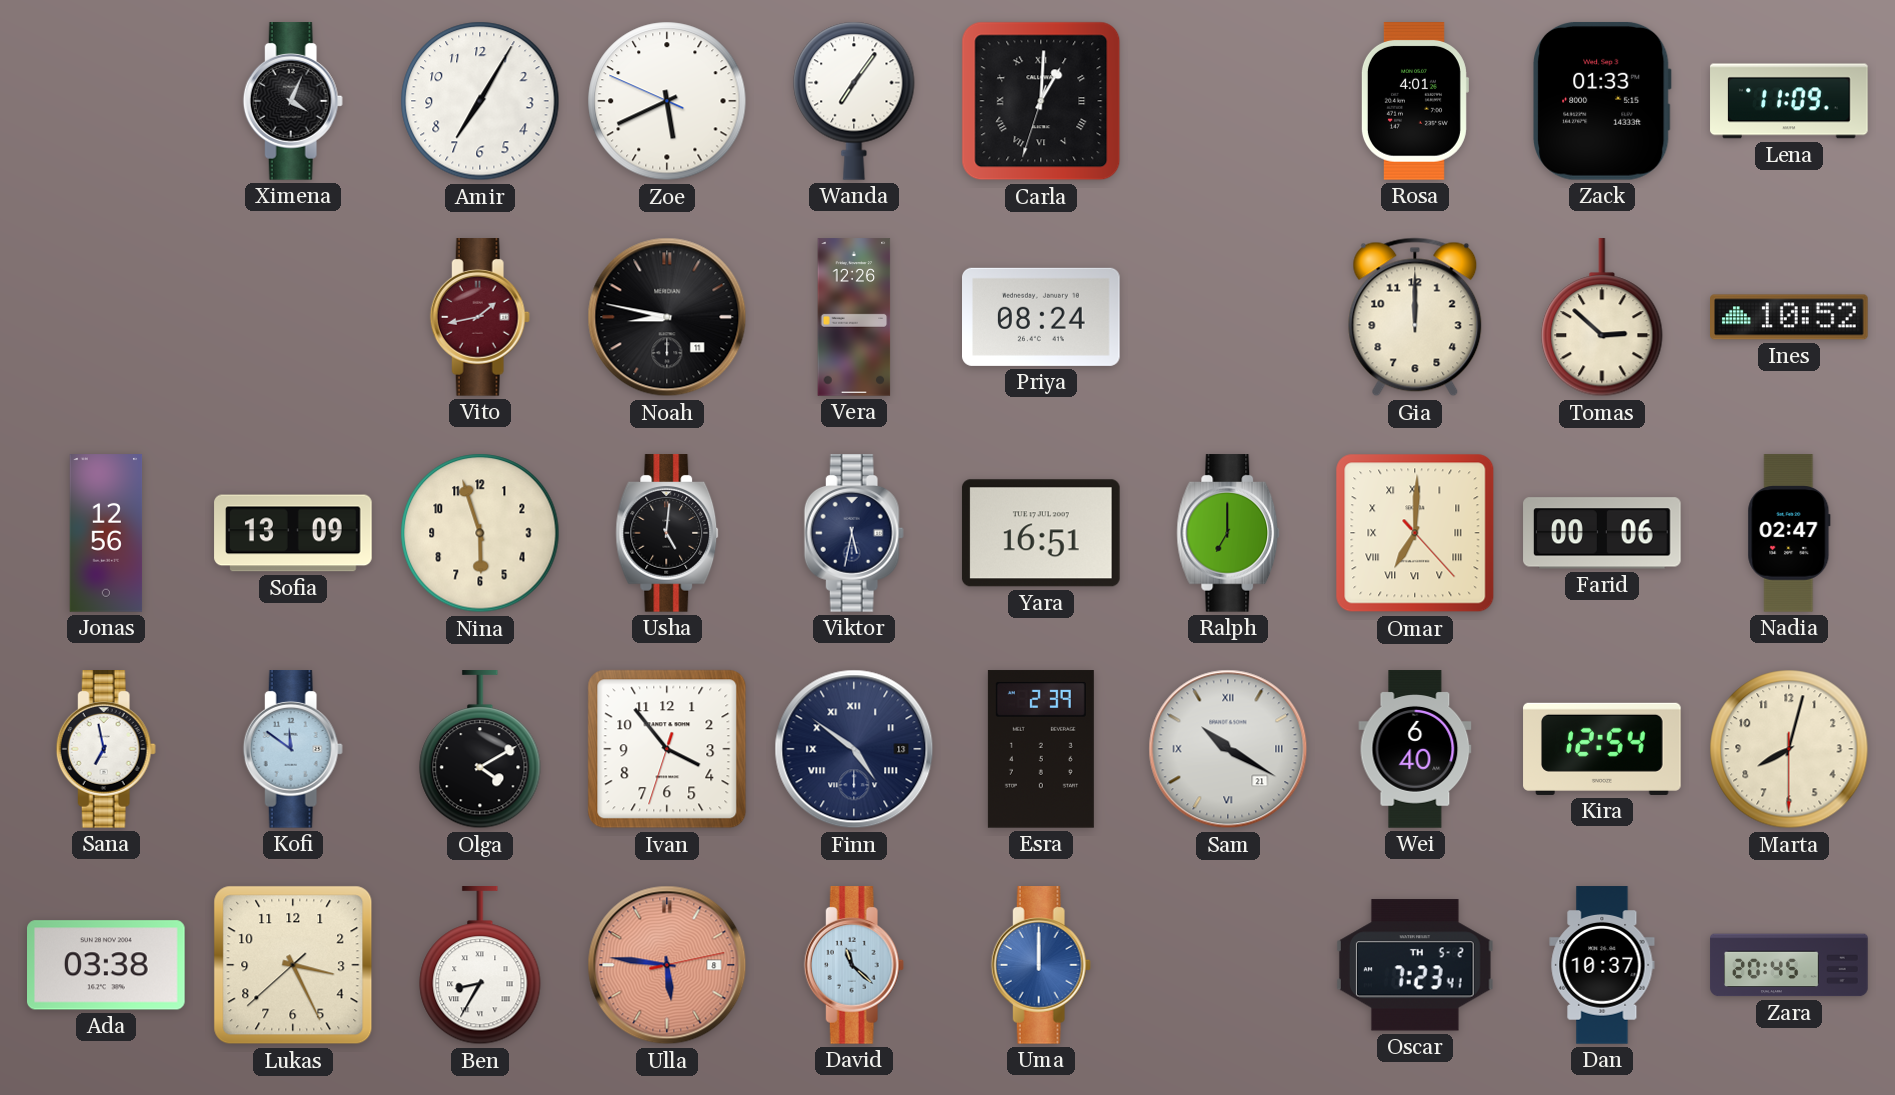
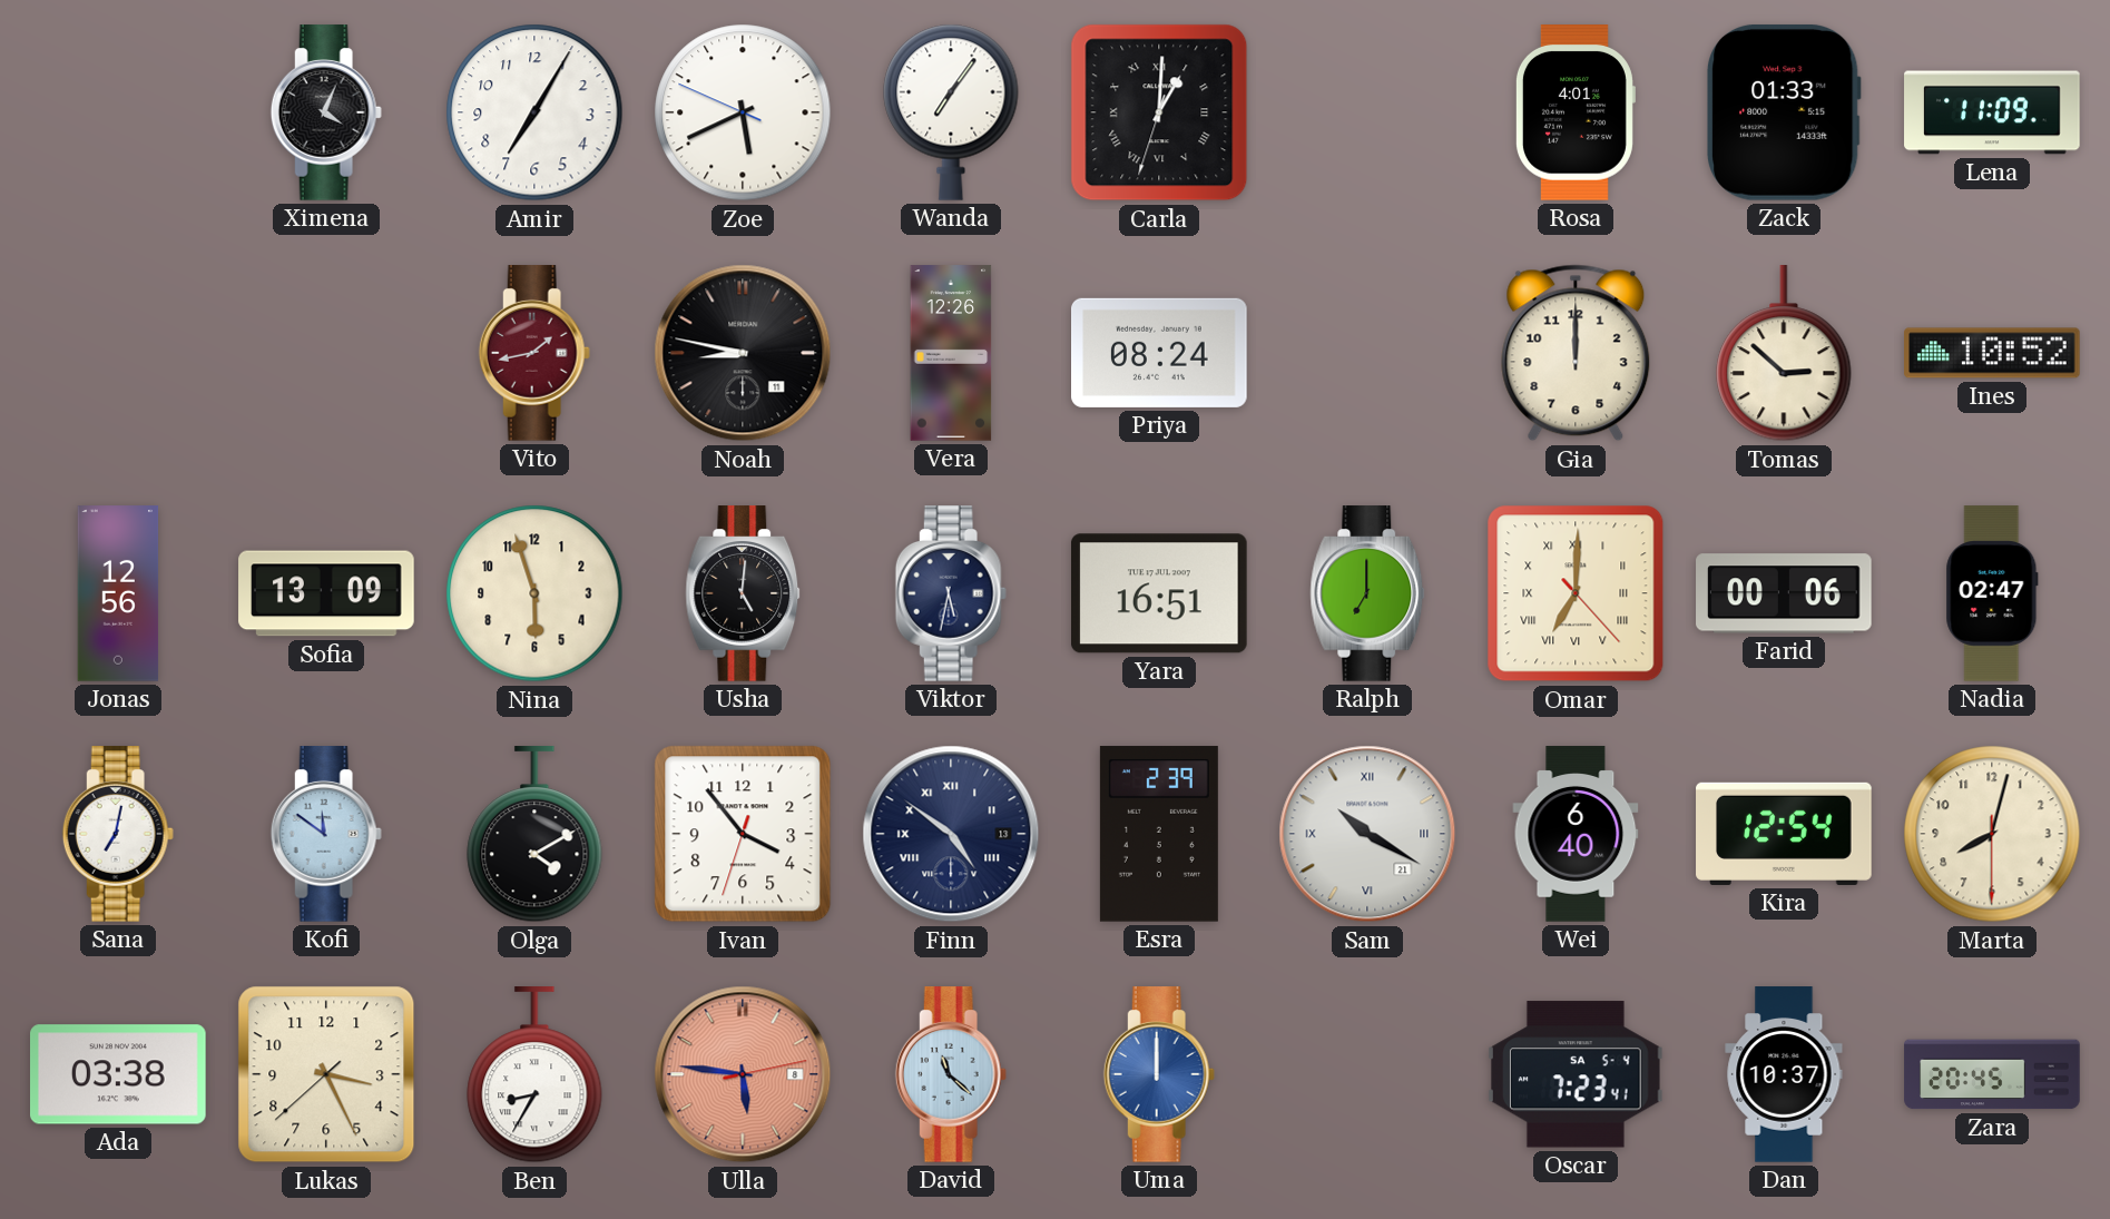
Sana: 6:58 -> 7:02 (118, 834)
Oscar date: TH 5-2 -> SA 5-4 (1576, 1074)
